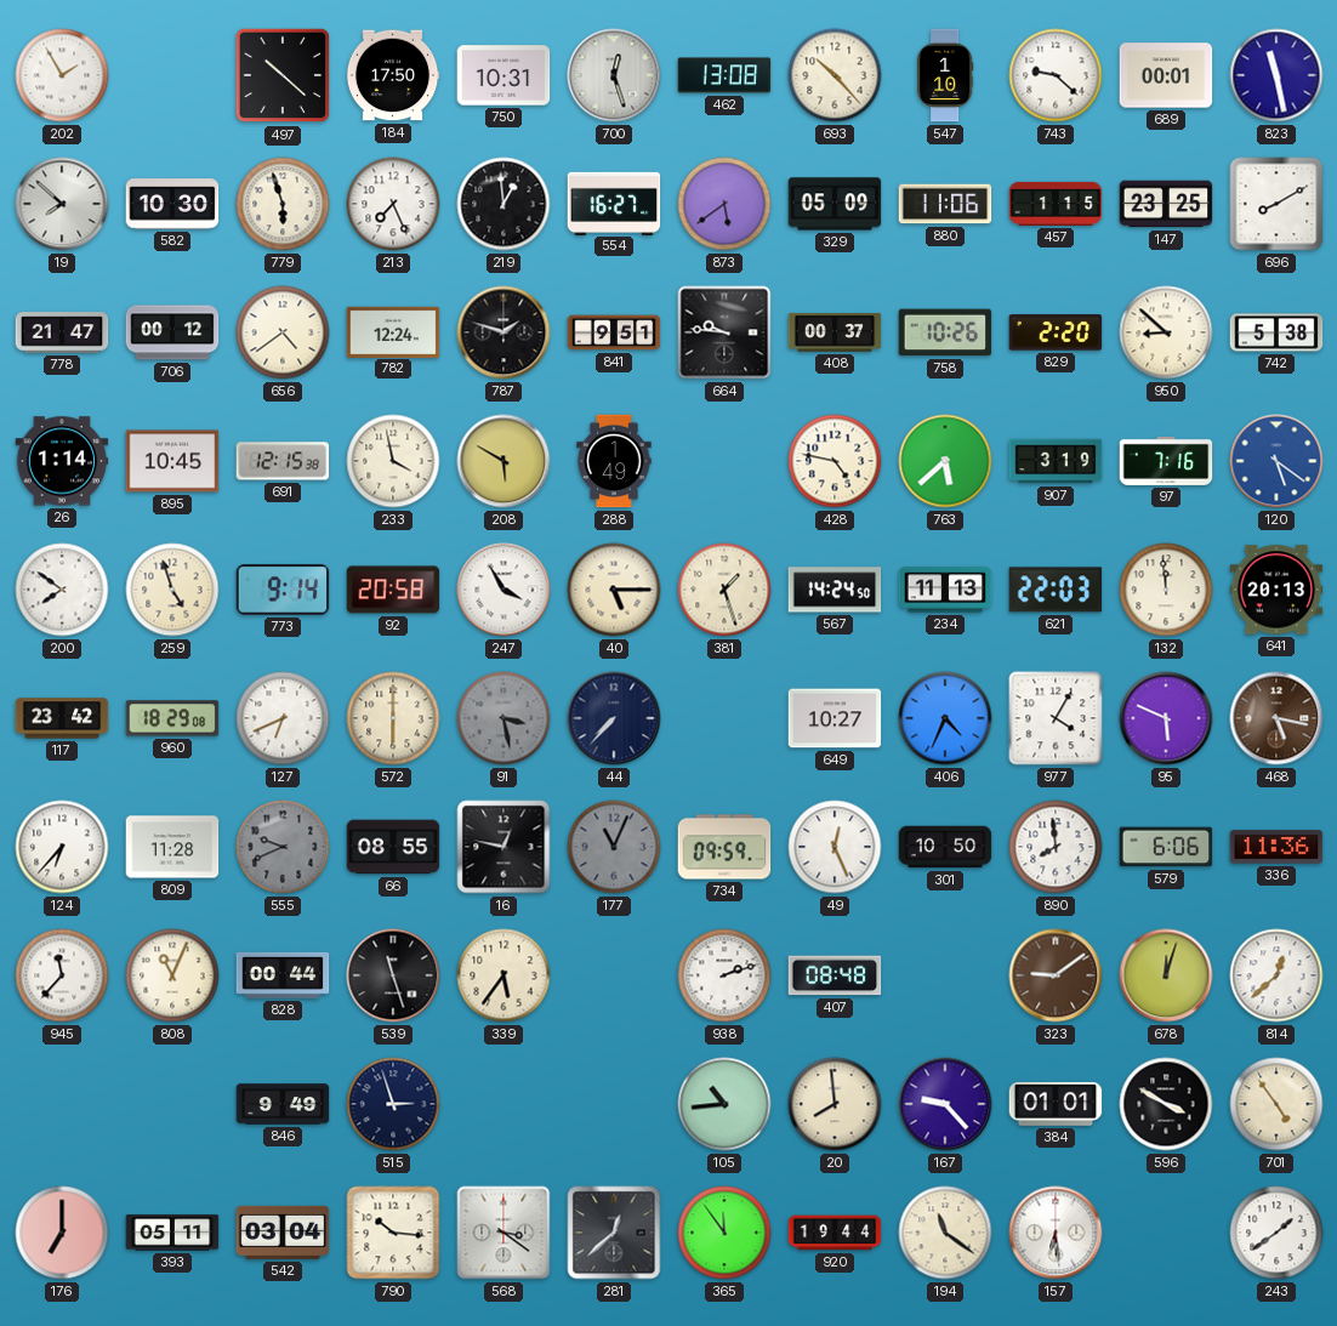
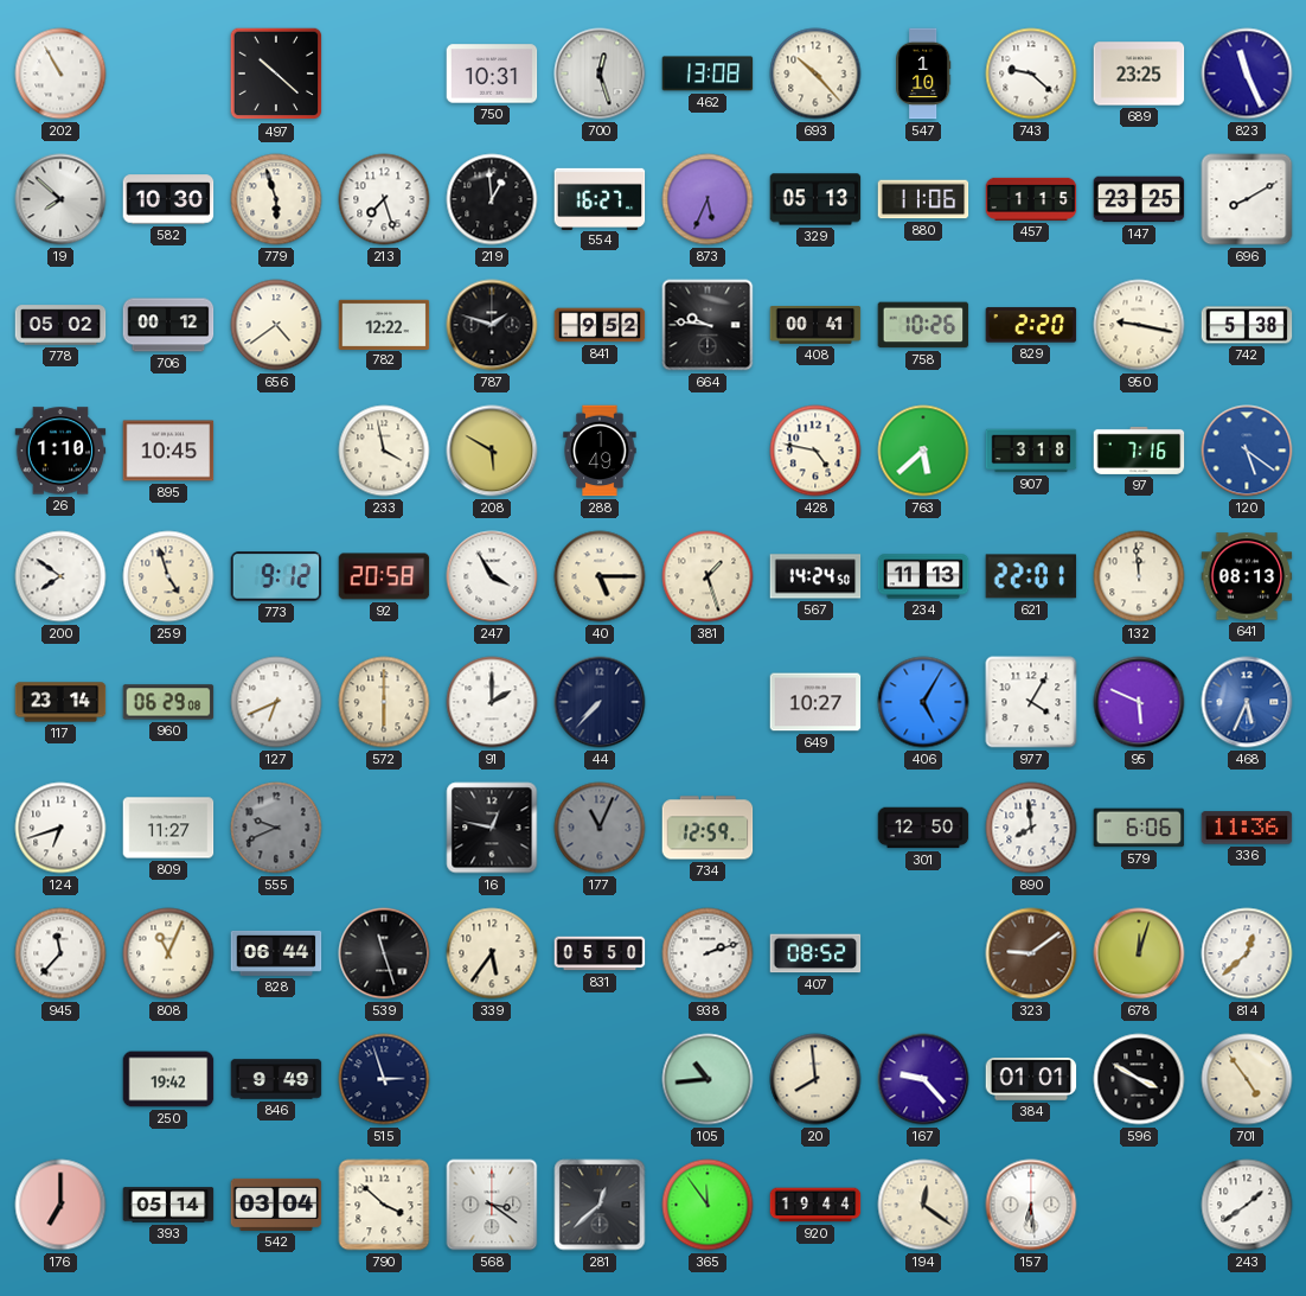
202: 1:55 -> 10:55 (60, 74)
184: 17:50 -> none (393, 75)
689: 00:01 -> 23:25 (1139, 74)
823: 11:28 -> 11:26 (1247, 74)
213: 7:26 -> 7:27 (384, 199)
873: 5:39 -> 5:34 (708, 199)
329: 05:09 -> 05:13 (815, 199)
778: 21:47 -> 05:02 (60, 325)
782: 12:24 -> 12:22 (384, 324)
841: 9:51 -> 9:52 (600, 325)
408: 00:37 -> 00:41 (815, 326)
950: 8:52 -> 9:17 (1139, 325)
26: 1:14 -> 1:10 (60, 451)
691: 12:15 -> none (283, 461)
907: 3:19 -> 3:18 (1031, 451)
773: 9:14 -> 9:12 (276, 576)
621: 22:03 -> 22:01 (1031, 576)
641: 20:13 -> 08:13 (1247, 576)
117: 23:42 -> 23:14 (60, 702)
960: 18:29 -> 06:29 (168, 702)
91: 3:28 -> 2:00 (492, 702)
91 dial: grey -> white (492, 702)
406: 4:34 -> 5:05 (923, 702)
468: 5:17 -> 5:34 (1247, 702)
468 dial: brown -> blue (1247, 702)
124: 6:37 -> 6:42 (60, 828)
809: 11:28 -> 11:27 (168, 828)
66: 08:55 -> none (393, 847)
734: 09:59 -> 12:59 (708, 828)
49: 12:26 -> none (835, 847)
301: 10:50 -> 12:50 (923, 828)
828: 00:44 -> 06:44 (276, 953)
831: none -> 05:50 (600, 953)
407: 08:48 -> 08:52 (815, 953)
250: none -> 19:42 (168, 1079)
393: 05:11 -> 05:14 (168, 1205)
790: 10:16 -> 3:52 (384, 1205)
194: 11:21 -> 12:21 (923, 1205)
